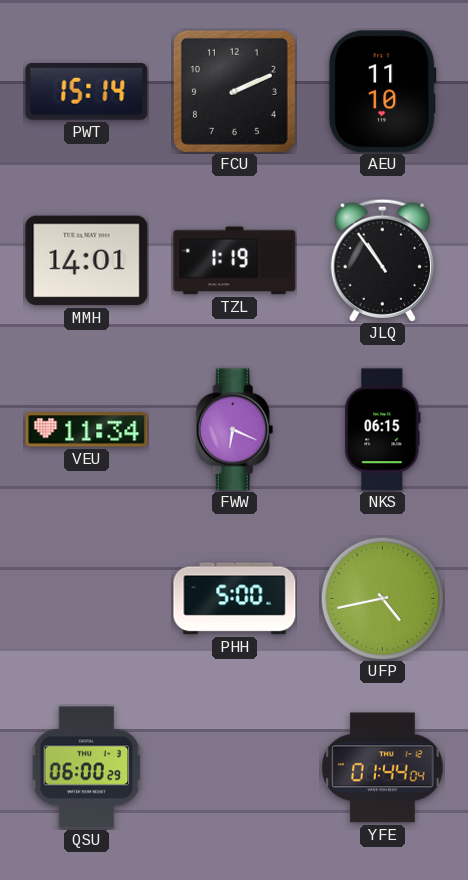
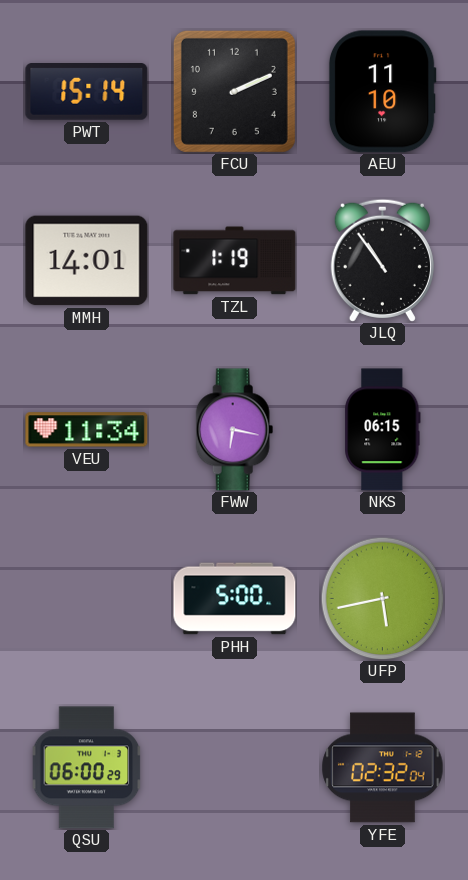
FWW: 6:19 -> 6:17 (235, 430)
UFP: 4:43 -> 5:43 (382, 598)
YFE: 01:44 -> 02:32 (383, 768)
